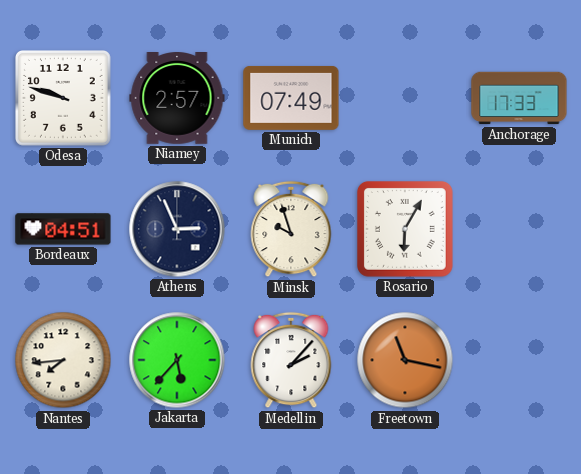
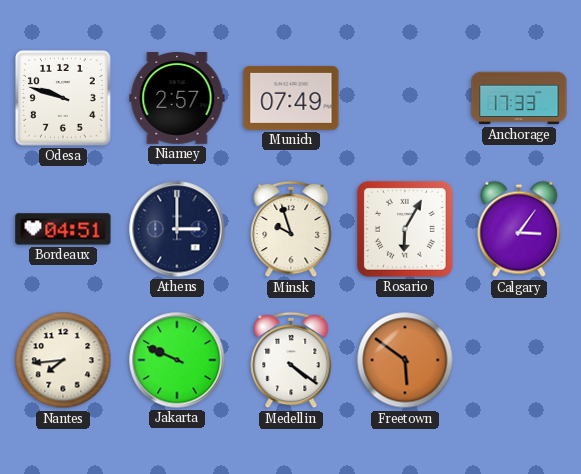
Athens: 2:56 -> 3:00 (177, 229)
Calgary: none -> 3:06 (519, 229)
Jakarta: 5:37 -> 9:49 (177, 360)
Medellin: 2:07 -> 4:21 (291, 360)
Freetown: 11:17 -> 5:51 (405, 360)
